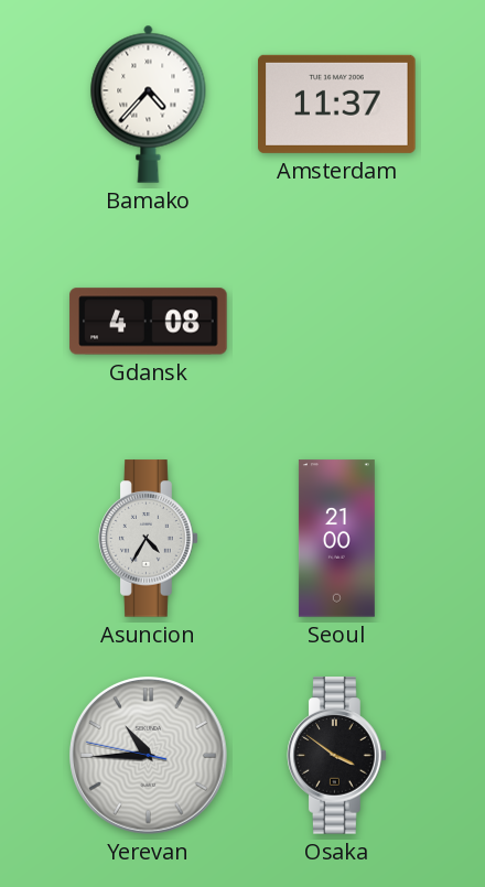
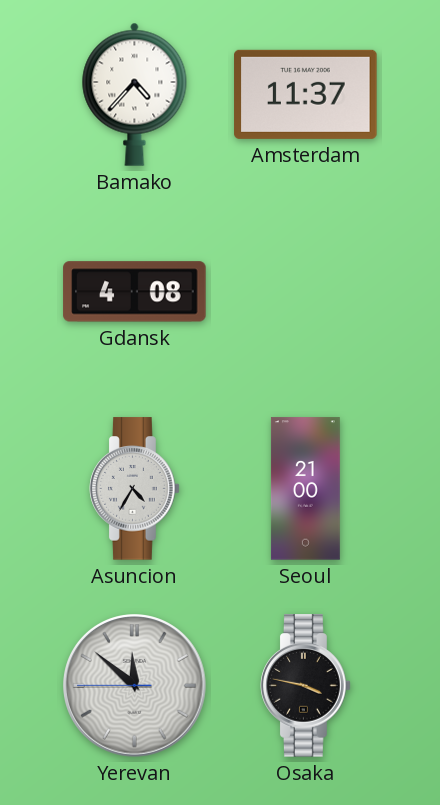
Yerevan: 10:44 -> 11:51 (135, 686)
Osaka: 3:51 -> 3:47 (306, 686)
